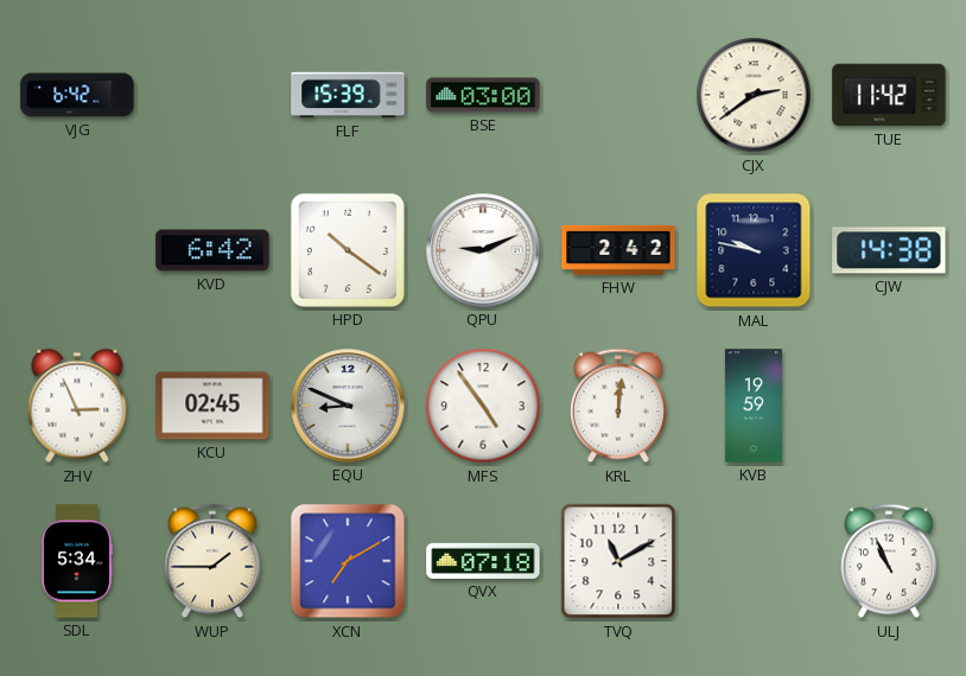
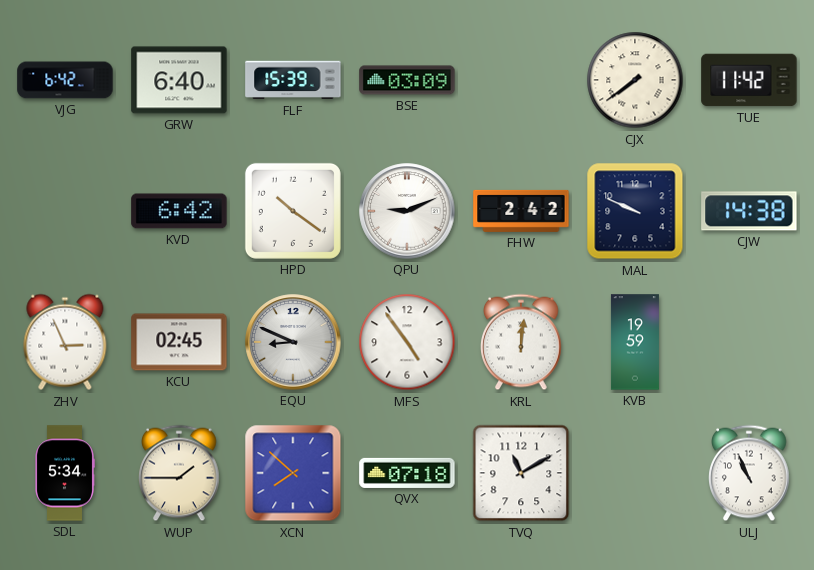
GRW: none -> 6:40 (179, 80)
BSE: 03:00 -> 03:09 (407, 80)
CJX: 2:39 -> 7:39 (635, 80)
MAL: 9:47 -> 9:49 (635, 211)
XCN: 7:10 -> 7:52 (293, 473)
